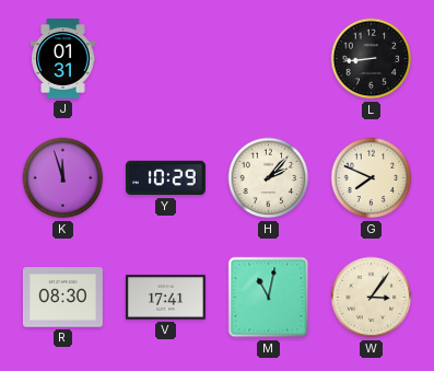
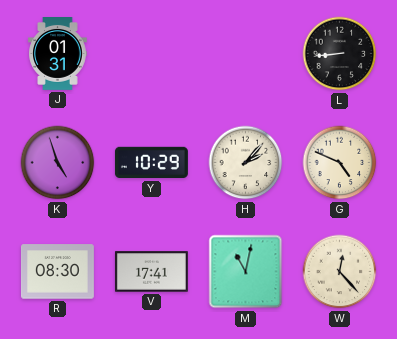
K: 11:57 -> 4:57 (58, 163)
G: 7:49 -> 4:49 (340, 163)
W: 3:06 -> 12:23 (340, 272)
